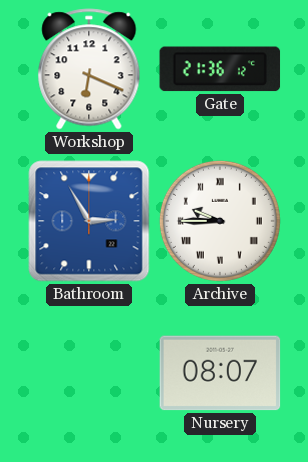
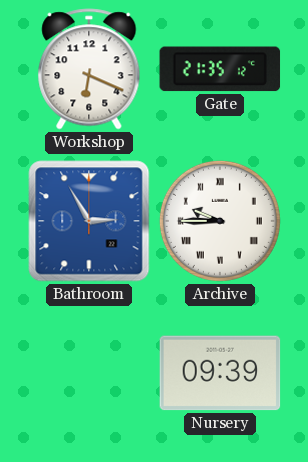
Gate: 21:36 -> 21:35 (220, 69)
Nursery: 08:07 -> 09:39 (220, 373)
